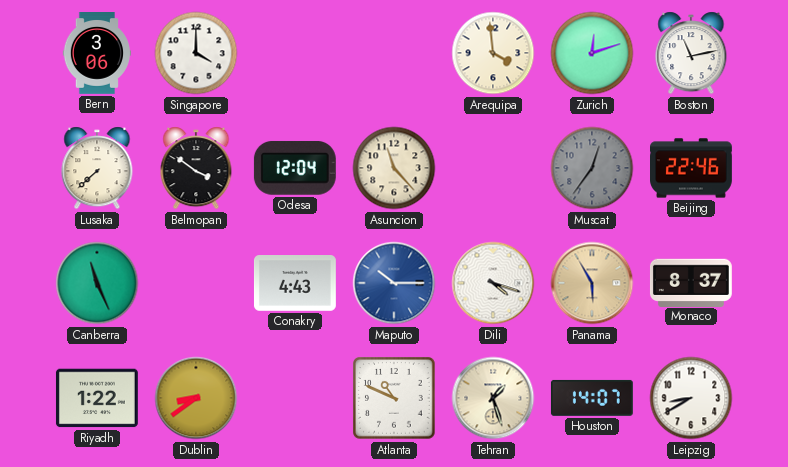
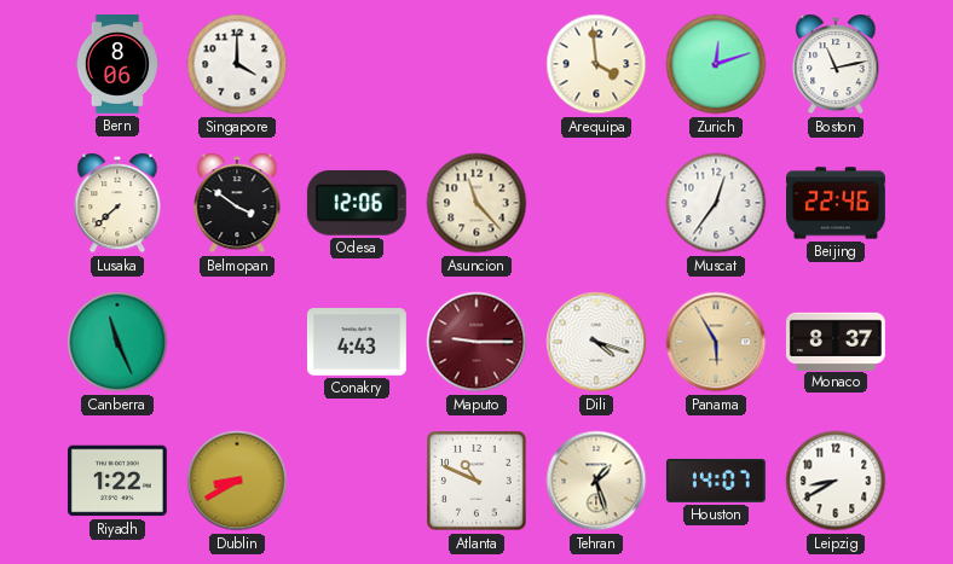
Bern: 3:06 -> 8:06 (117, 65)
Odesa: 12:04 -> 12:06 (357, 203)
Muscat dial: grey -> white (716, 203)
Maputo: 10:15 -> 9:15 (477, 342)
Maputo dial: blue -> burgundy (477, 342)
Dublin: 8:39 -> 8:40 (237, 481)
